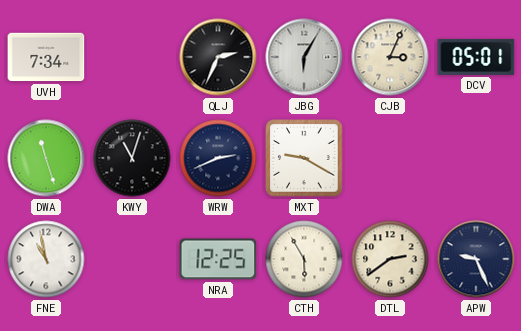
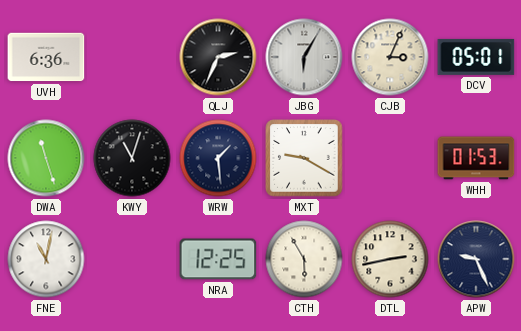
UVH: 7:34 -> 6:36 (46, 57)
WRW: 2:41 -> 1:29 (218, 158)
WHH: none -> 01:53 (476, 158)
FNE: 10:58 -> 11:02 (46, 259)
DTL: 2:39 -> 2:43 (390, 259)
